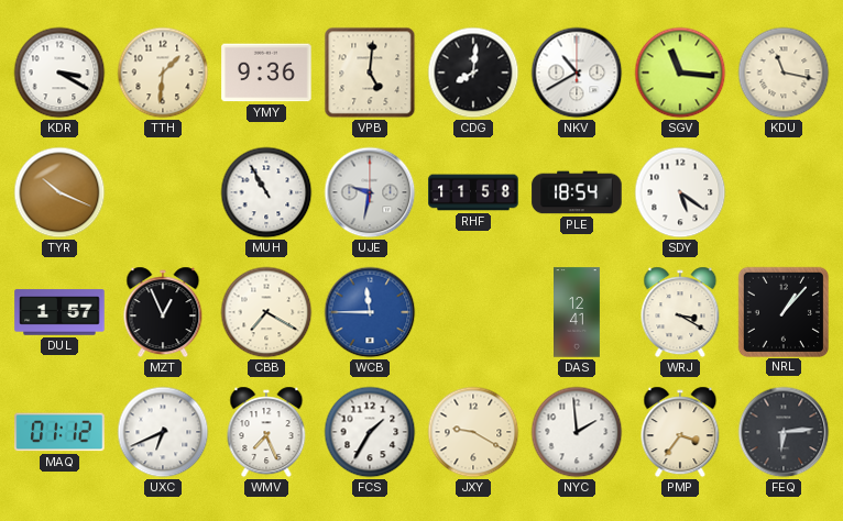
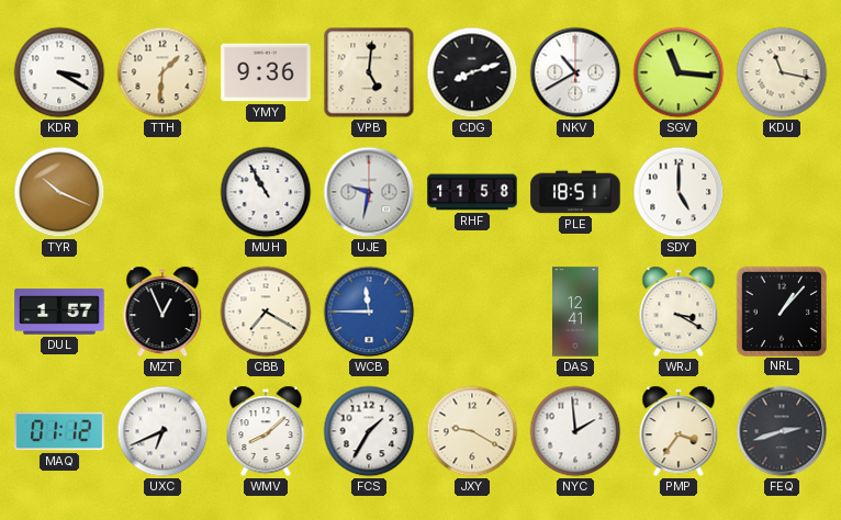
CDG: 8:01 -> 8:12 (472, 72)
PLE: 18:54 -> 18:51 (575, 192)
SDY: 5:21 -> 5:00 (679, 192)
WMV: 7:26 -> 8:08 (266, 431)
FEQ: 6:14 -> 2:42 (782, 431)
